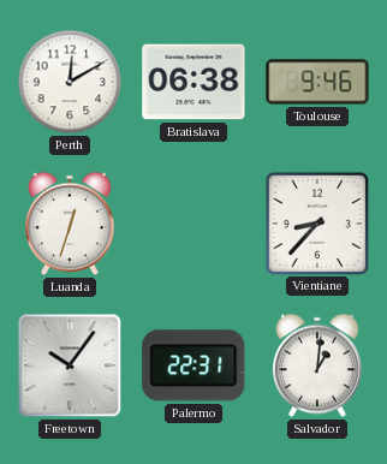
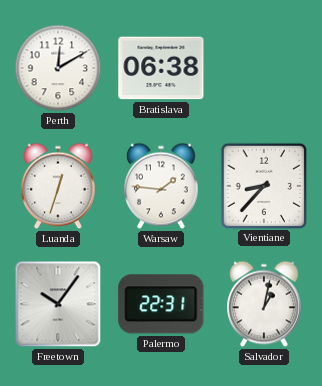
Toulouse: 9:46 -> none (317, 82)
Warsaw: none -> 1:46 (162, 186)
Salvador: 1:01 -> 1:02 (265, 304)
